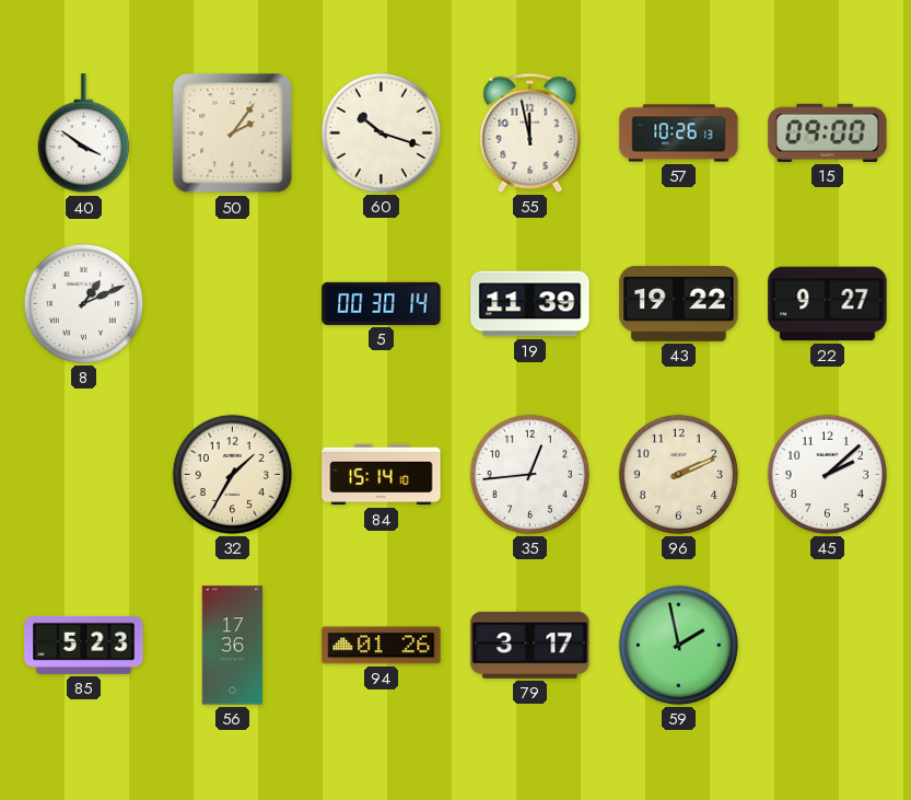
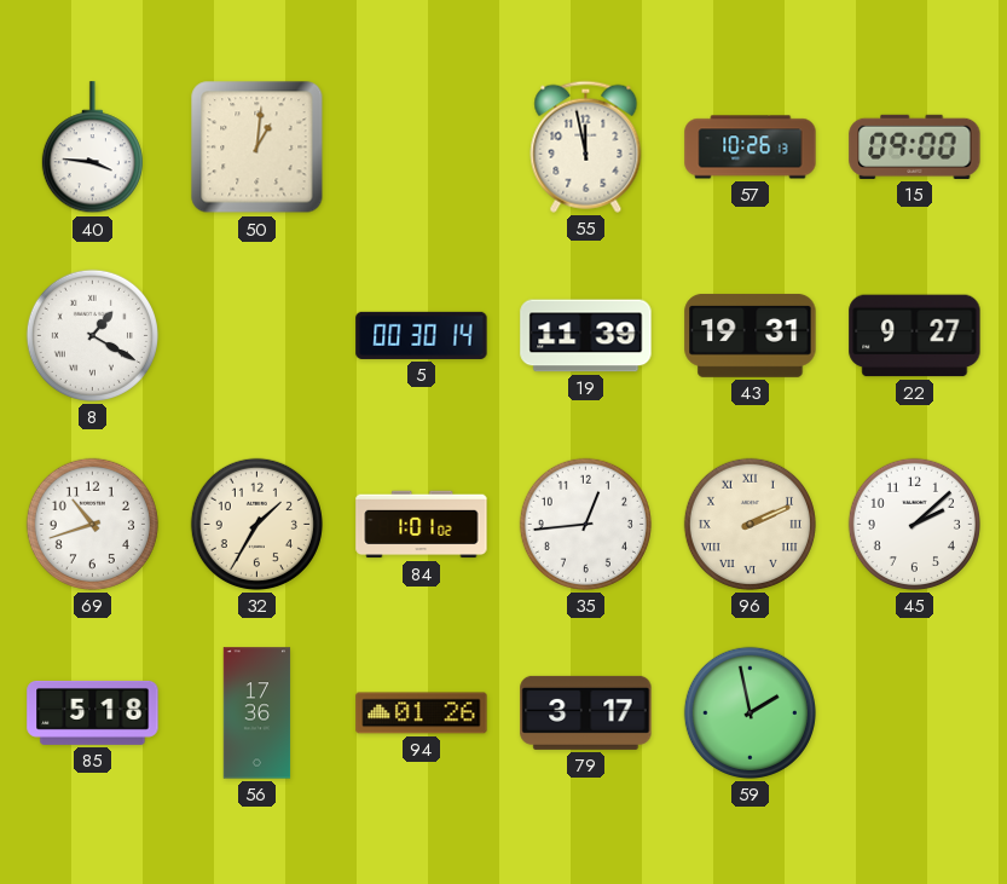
40: 3:51 -> 3:46 (92, 148)
50: 2:06 -> 1:01 (257, 148)
60: 10:18 -> none (381, 132)
8: 1:11 -> 1:20 (92, 335)
43: 19:22 -> 19:31 (751, 336)
69: none -> 10:42 (92, 524)
84: 15:14 -> 1:01 (422, 525)
96 numerals: Arabic -> Roman (750, 524)
85: 5:23 -> 5:18 (93, 712)
